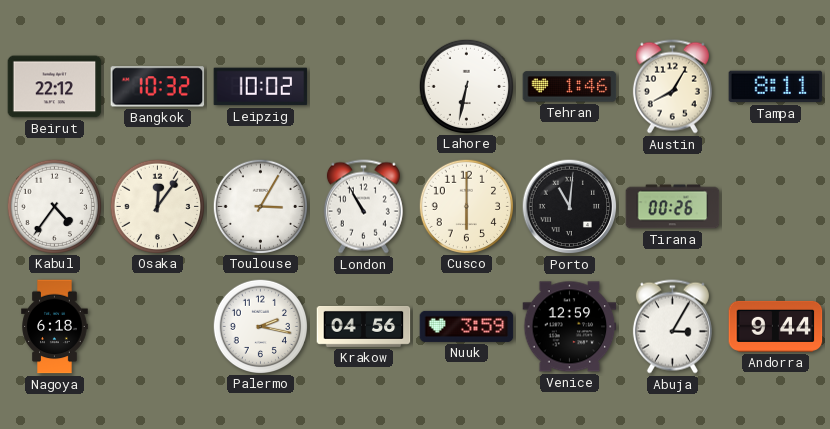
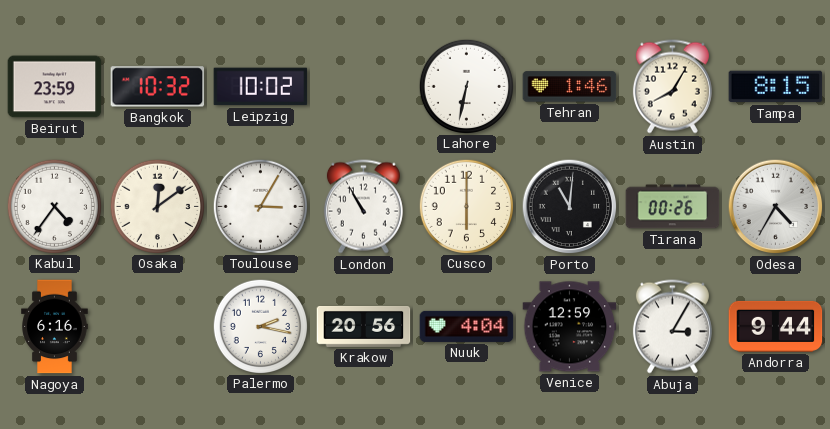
Beirut: 22:12 -> 23:59 (55, 87)
Tampa: 8:11 -> 8:15 (776, 87)
Osaka: 12:06 -> 12:09 (157, 206)
Odesa: none -> 4:35 (776, 207)
Nagoya: 6:18 -> 6:16 (55, 327)
Krakow: 04:56 -> 20:56 (364, 327)
Nuuk: 3:59 -> 4:04 (467, 326)
